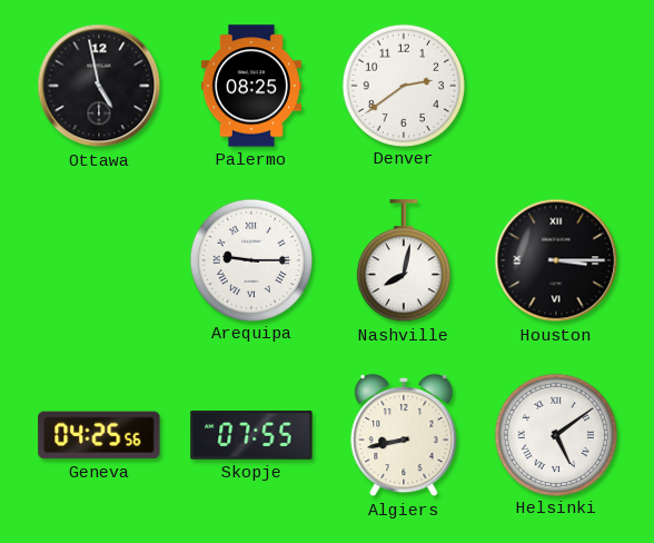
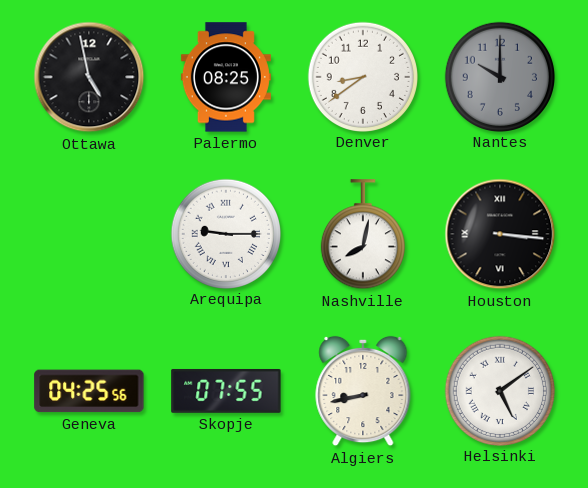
Denver: 2:39 -> 8:39 (362, 76)
Nantes: none -> 10:00 (499, 76)
Houston: 3:15 -> 3:16 (500, 234)
